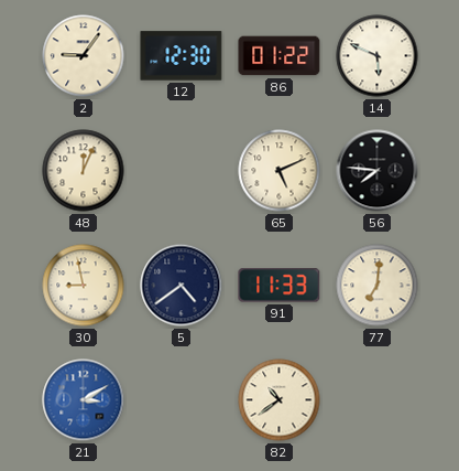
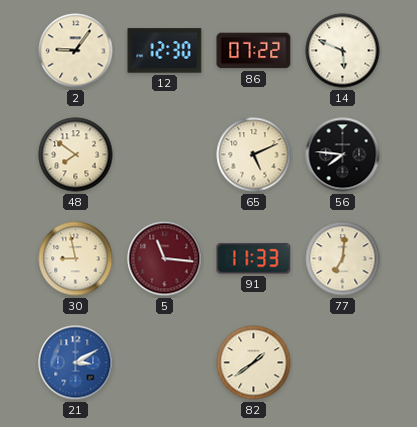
86: 01:22 -> 07:22 (254, 51)
48: 12:04 -> 7:51 (76, 155)
5: 4:39 -> 11:16 (165, 259)
5 dial: navy -> burgundy (165, 259)
82: 10:39 -> 1:39 (254, 363)
